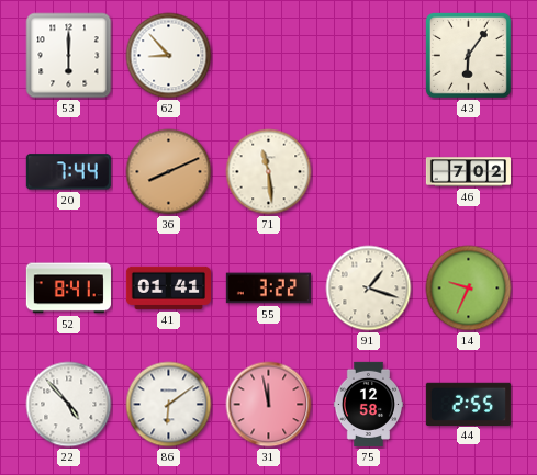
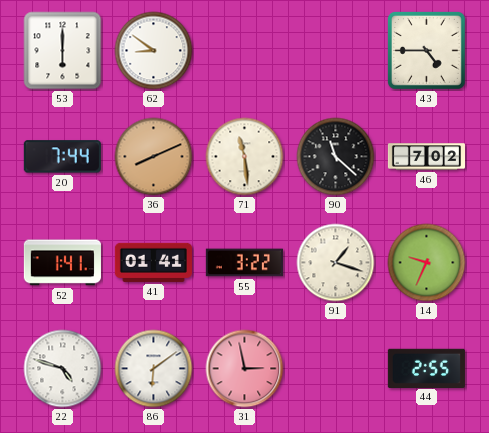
62: 8:53 -> 8:51 (154, 51)
43: 6:06 -> 4:45 (426, 50)
90: none -> 11:22 (336, 157)
52: 8:41 -> 1:41 (62, 263)
22: 4:53 -> 4:48 (63, 369)
31: 11:58 -> 2:58 (245, 369)
75: 12:58 -> none (368, 404)
